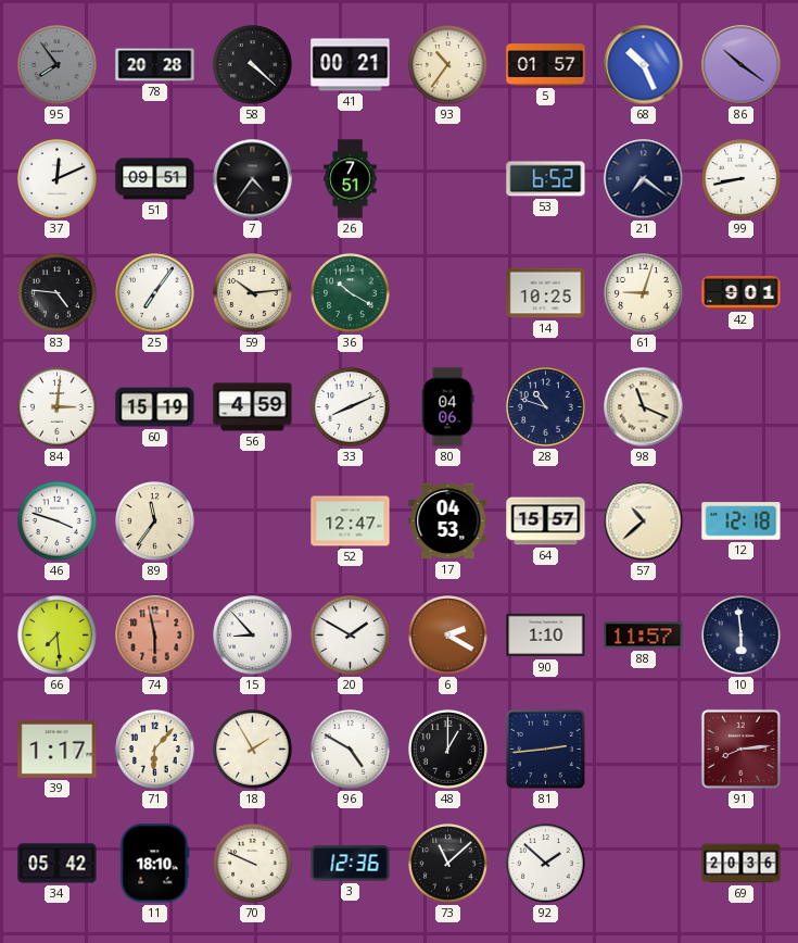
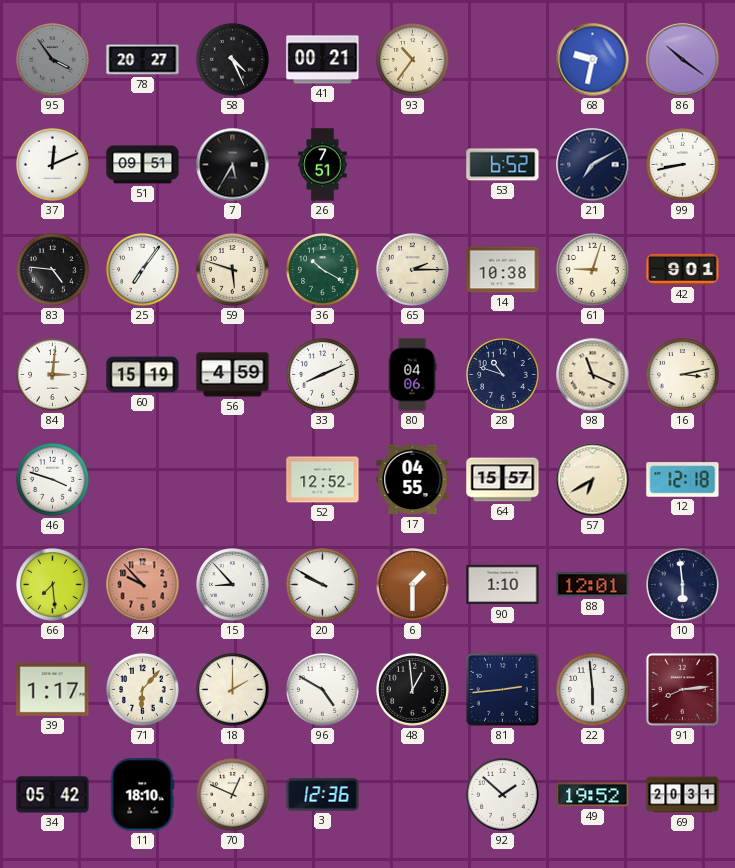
95: 7:54 -> 3:54 (53, 60)
78: 20:28 -> 20:27 (143, 60)
58: 4:22 -> 4:26 (233, 60)
5: 01:57 -> none (546, 65)
68: 10:26 -> 9:32 (593, 60)
7: 4:36 -> 5:35 (233, 165)
21: 7:21 -> 7:10 (593, 165)
59: 10:14 -> 5:48 (233, 270)
65: none -> 2:15 (413, 270)
14: 10:25 -> 10:38 (503, 270)
16: none -> 3:13 (683, 375)
89: 11:36 -> none (155, 521)
52: 12:47 -> 12:52 (323, 480)
17: 04:53 -> 04:55 (413, 480)
57: 10:38 -> 6:40 (593, 480)
74: 5:58 -> 9:53 (143, 585)
20: 1:50 -> 9:50 (323, 585)
6: 2:20 -> 1:30 (413, 585)
88: 11:57 -> 12:01 (593, 585)
18: 1:55 -> 2:00 (233, 690)
48: 1:00 -> 12:59 (413, 690)
22: none -> 5:59 (593, 690)
70: 9:49 -> 12:49 (233, 795)
73: 11:08 -> none (448, 864)
49: none -> 19:52 (593, 795)
69: 20:36 -> 20:31 (683, 795)
